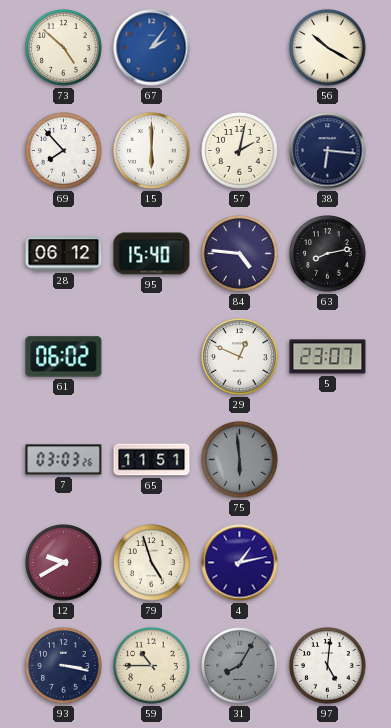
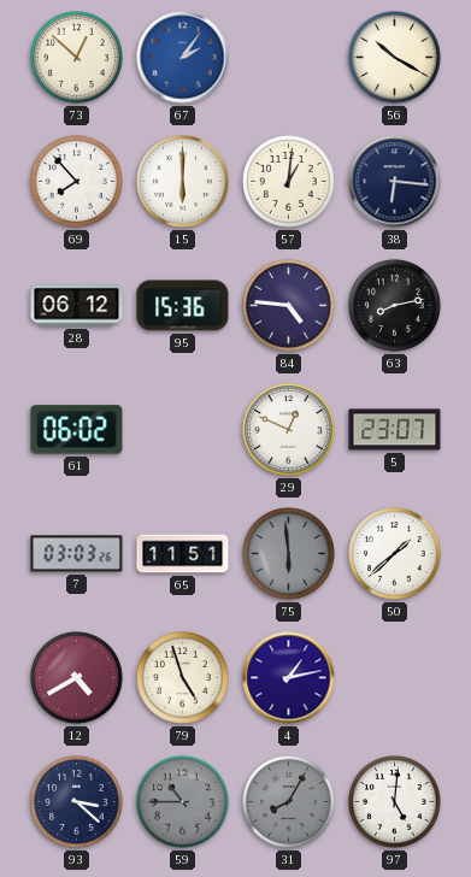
73: 4:52 -> 12:52 (77, 58)
57: 2:02 -> 1:01 (289, 182)
95: 15:40 -> 15:36 (183, 306)
50: none -> 1:38 (395, 554)
12: 9:40 -> 4:40 (77, 678)
93: 3:17 -> 3:22 (77, 802)
59 dial: cream -> grey (183, 802)
